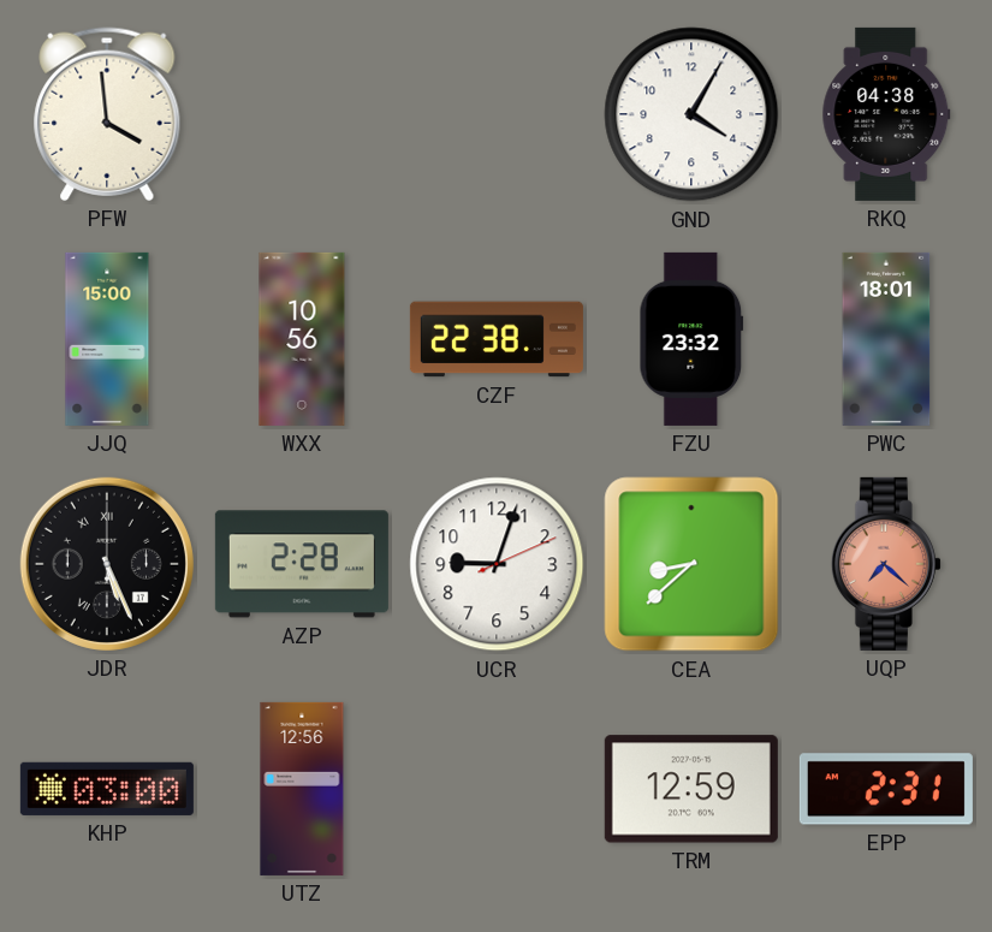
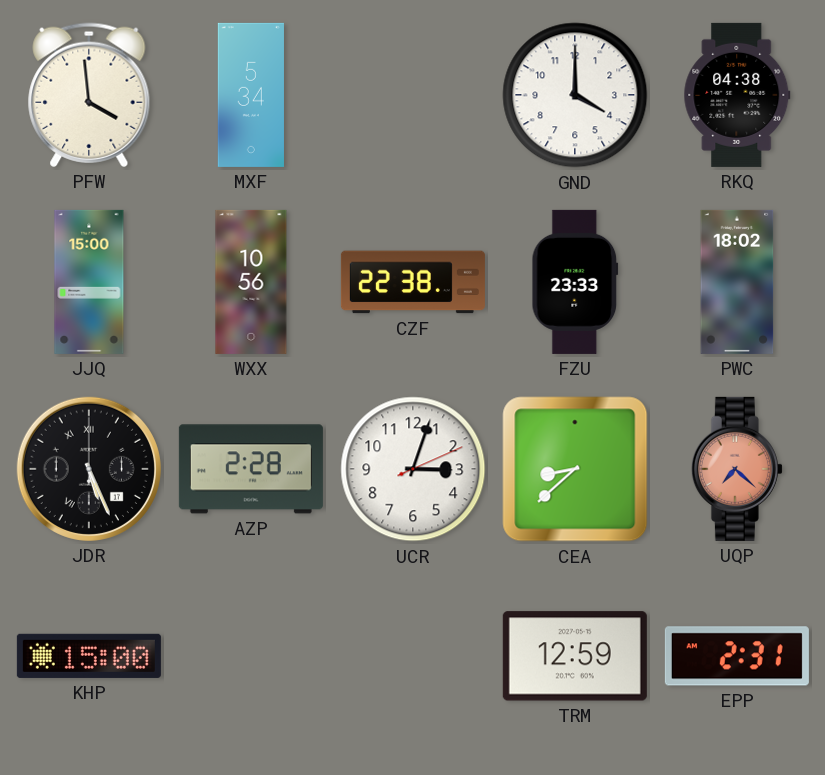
MXF: none -> 5:34 (251, 95)
GND: 4:05 -> 4:00 (575, 95)
FZU: 23:32 -> 23:33 (575, 282)
PWC: 18:01 -> 18:02 (737, 282)
UCR: 9:03 -> 3:03 (413, 469)
KHP: 03:00 -> 15:00 (89, 656)
UTZ: 12:56 -> none (302, 789)
